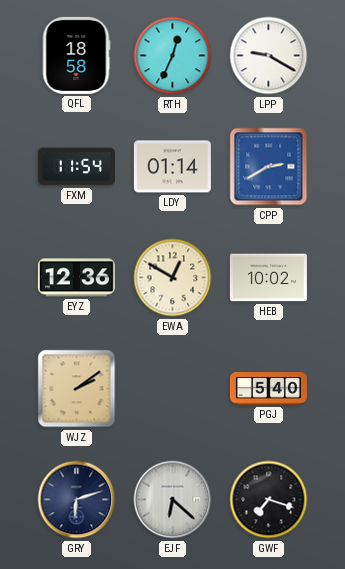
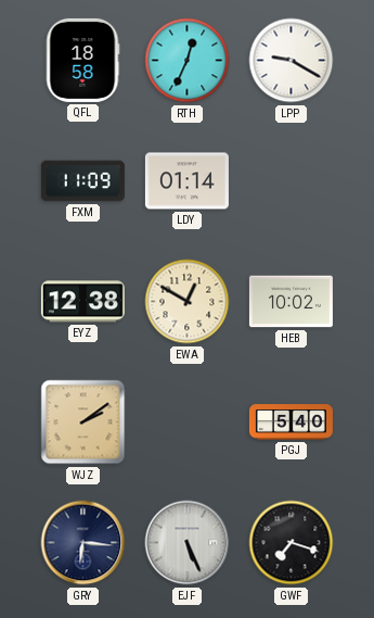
FXM: 11:54 -> 11:09 (82, 181)
CPP: 2:40 -> none (269, 167)
EYZ: 12:36 -> 12:38 (82, 302)
GRY: 6:12 -> 6:16 (83, 543)
EJF: 6:22 -> 5:26 (188, 543)
